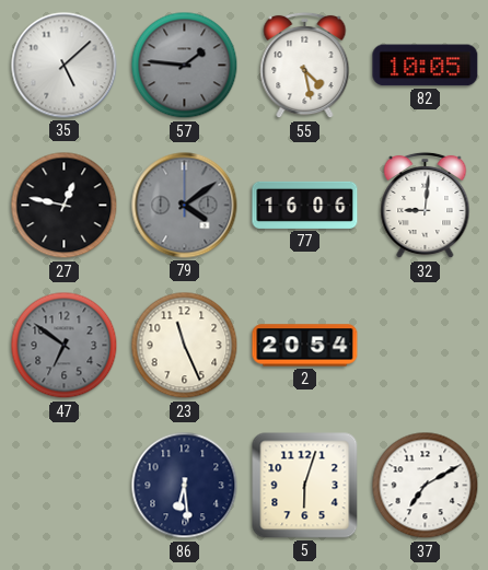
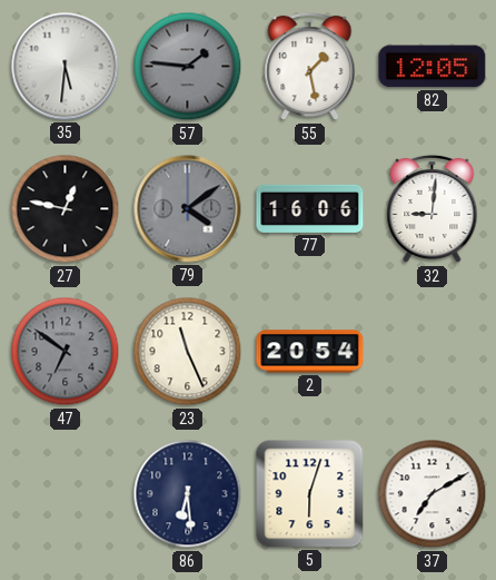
35: 5:08 -> 5:31 (66, 67)
55: 4:28 -> 1:28 (310, 67)
82: 10:05 -> 12:05 (433, 67)
